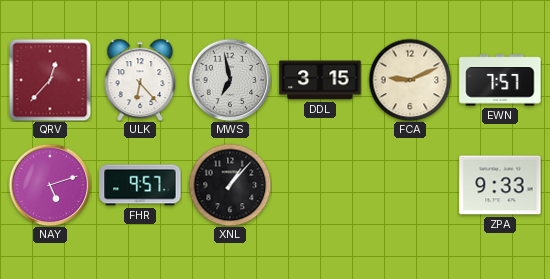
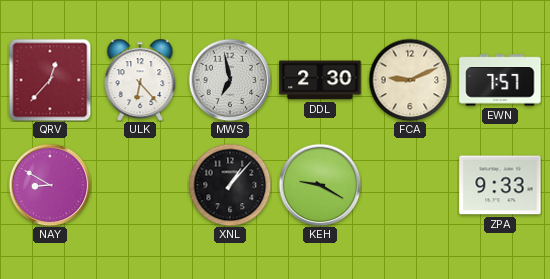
DDL: 3:15 -> 2:30 (320, 80)
NAY: 5:12 -> 8:50 (50, 185)
FHR: 9:57 -> none (140, 185)
KEH: none -> 9:20 (320, 185)
